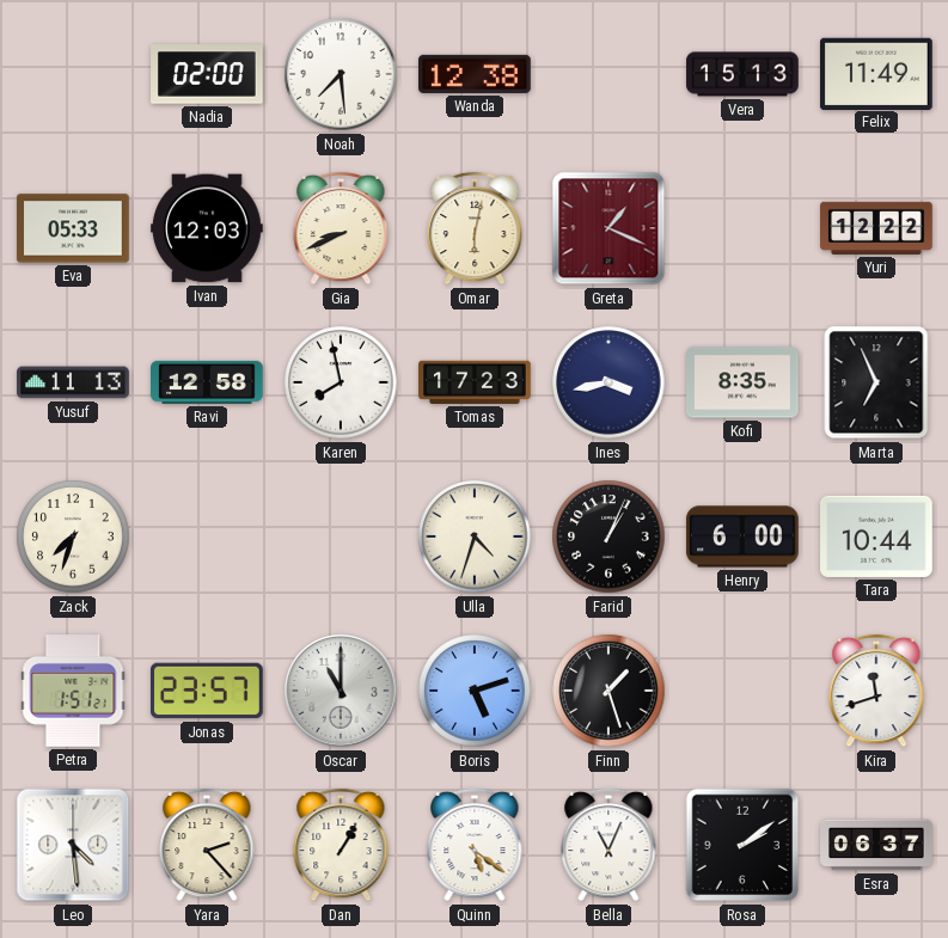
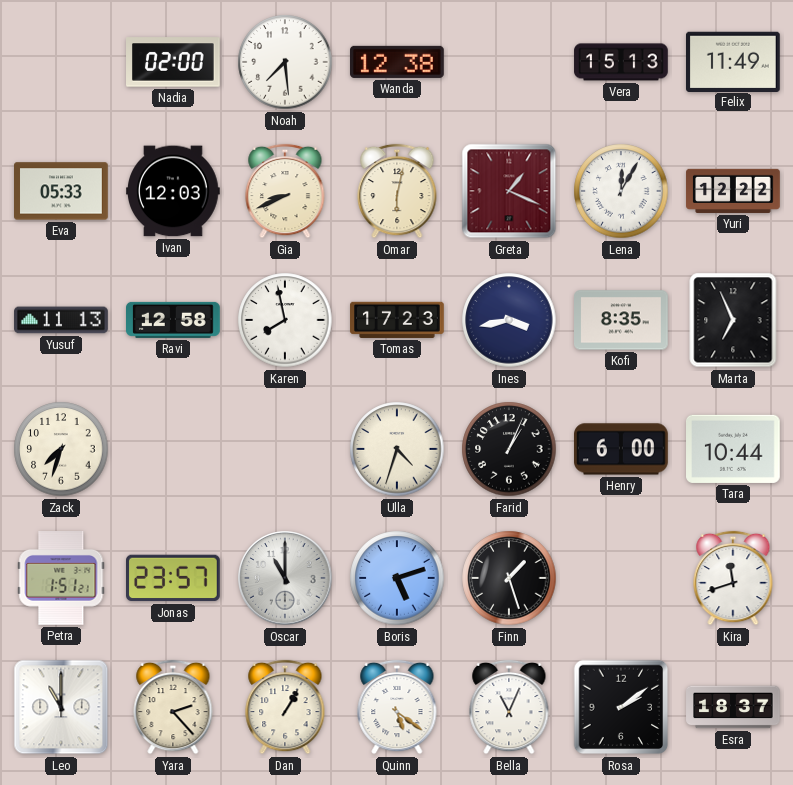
Lena: none -> 12:05 (621, 191)
Leo: 4:29 -> 11:00 (61, 707)
Esra: 06:37 -> 18:37 (733, 707)
